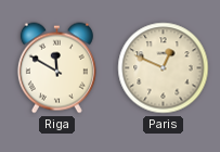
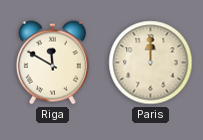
Paris: 12:49 -> 12:00 (151, 63)
